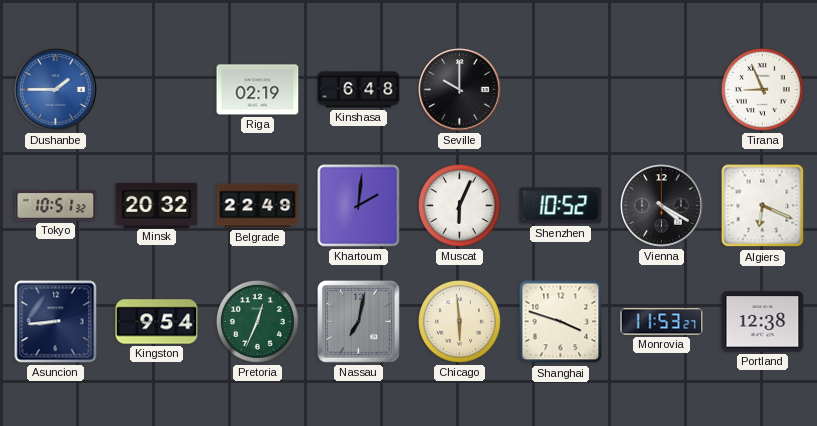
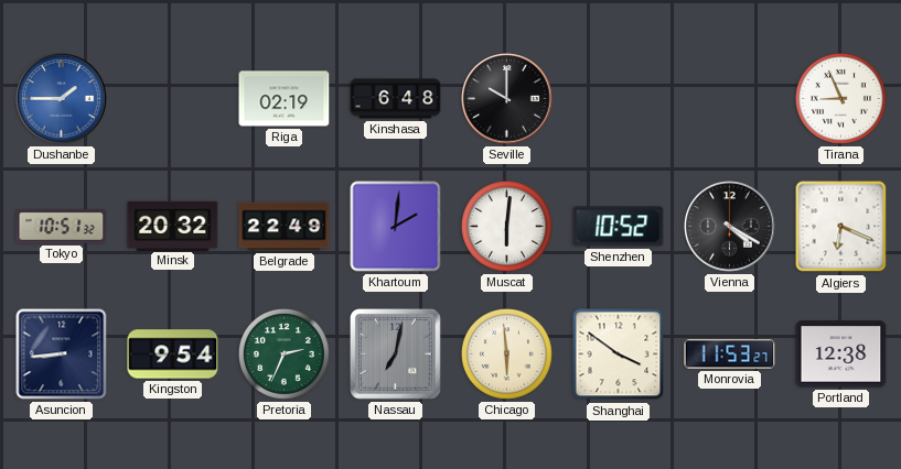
Muscat: 6:04 -> 6:01 (506, 226)
Pretoria: 12:34 -> 2:34 (283, 353)
Shanghai: 3:48 -> 3:51 (619, 355)
